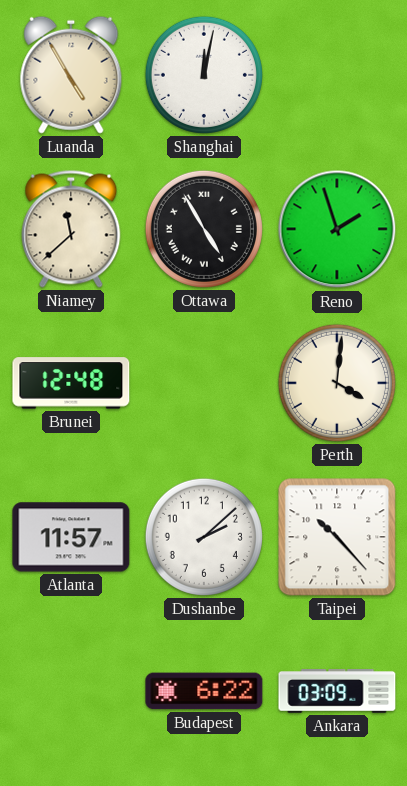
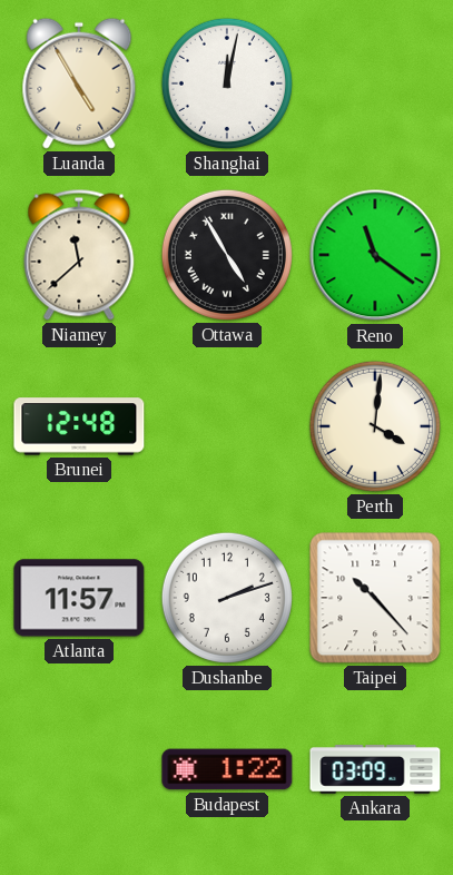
Reno: 1:57 -> 11:21 (375, 255)
Dushanbe: 2:08 -> 2:12 (227, 598)
Budapest: 6:22 -> 1:22 (227, 769)
